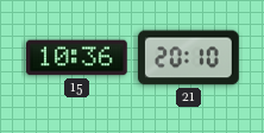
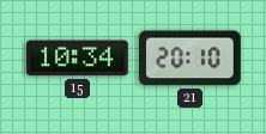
15: 10:36 -> 10:34 (78, 59)
